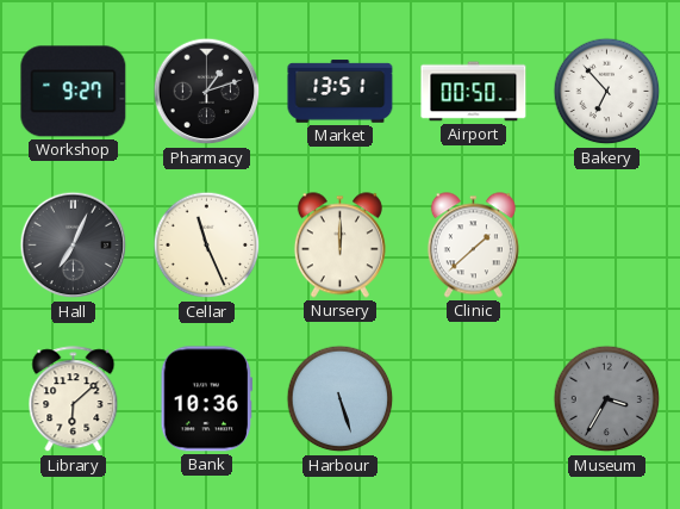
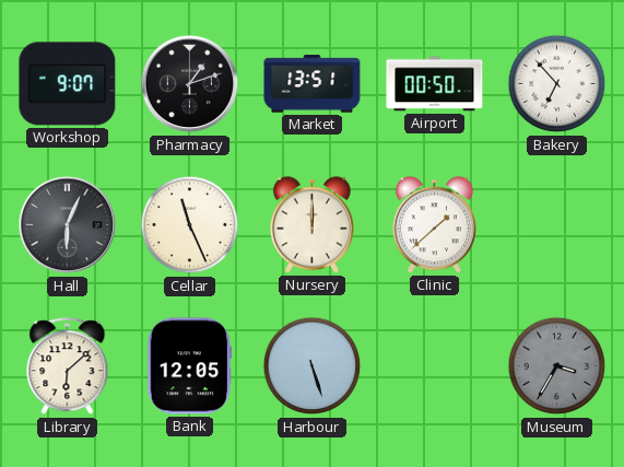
Workshop: 9:27 -> 9:07 (68, 84)
Hall: 7:04 -> 6:04 (68, 225)
Bank: 10:36 -> 12:05 (189, 366)
